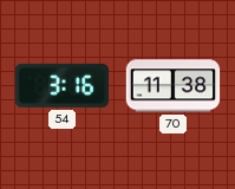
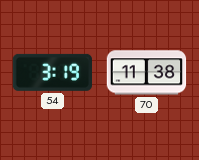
54: 3:16 -> 3:19 (52, 72)
